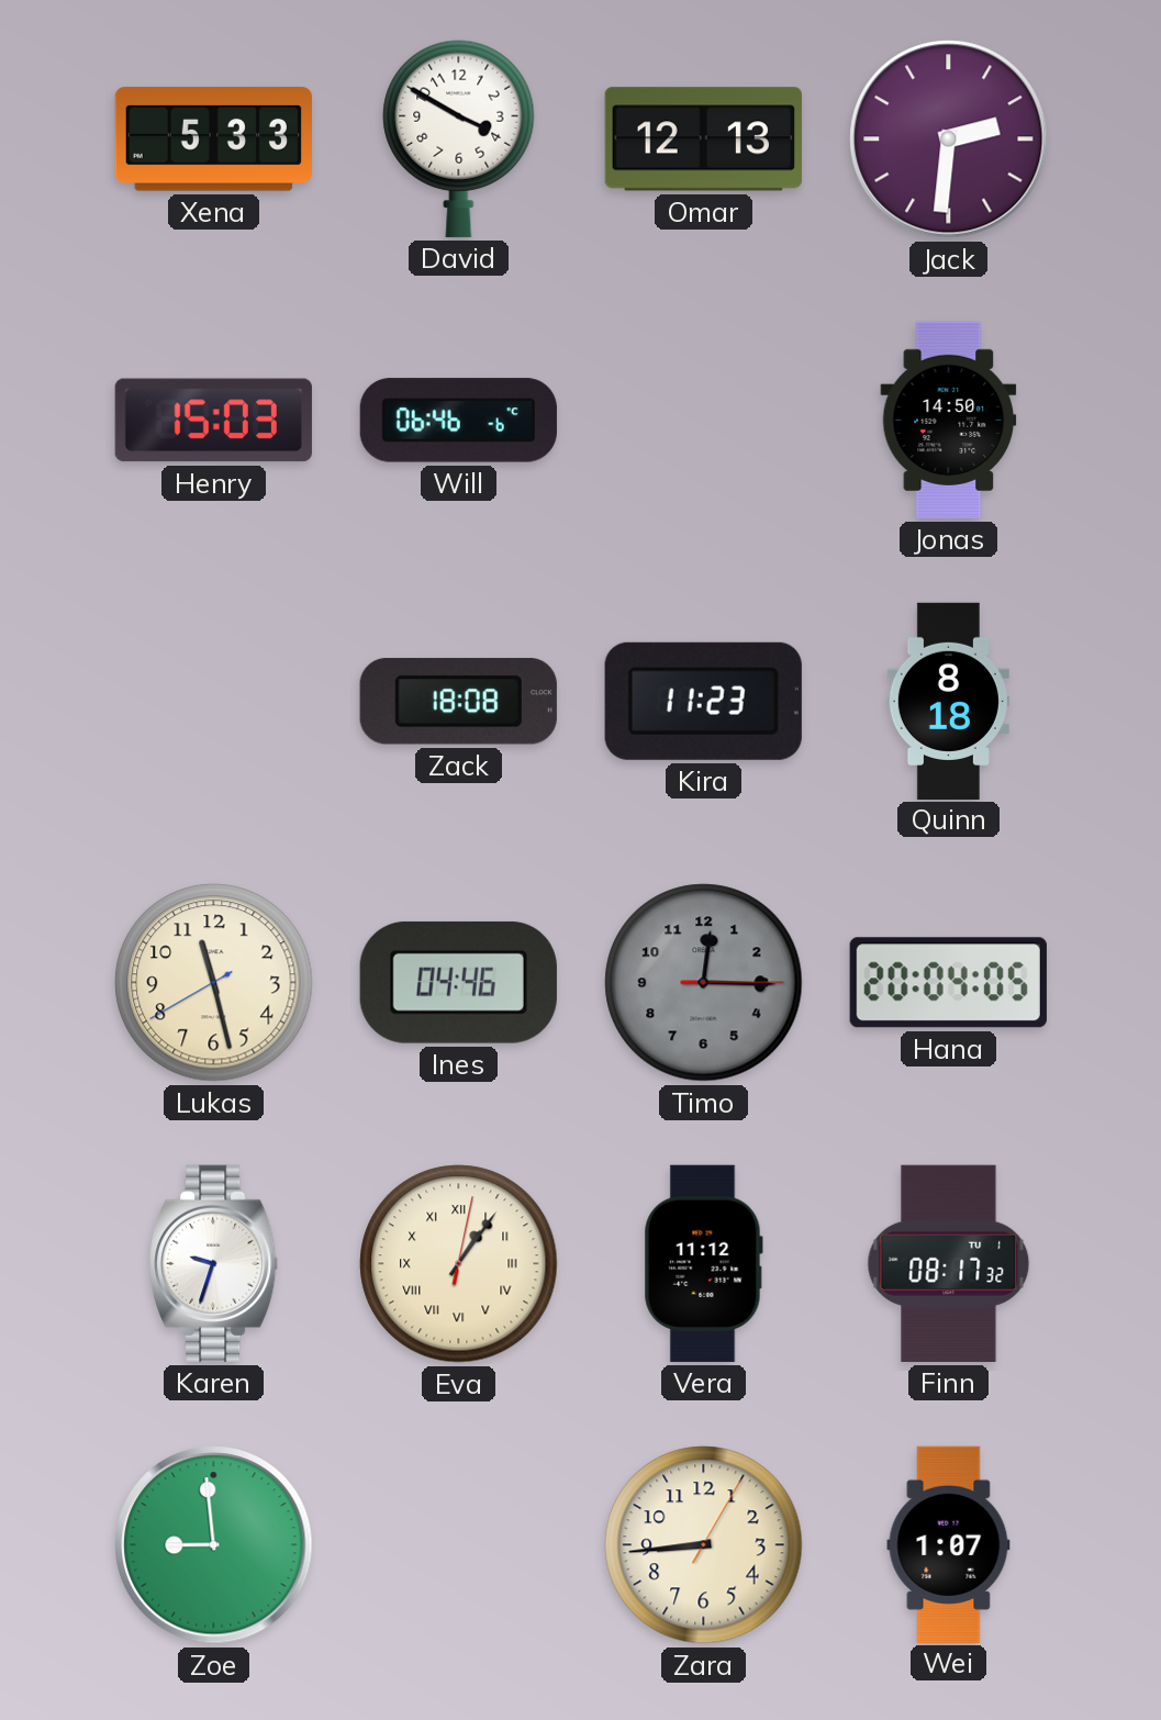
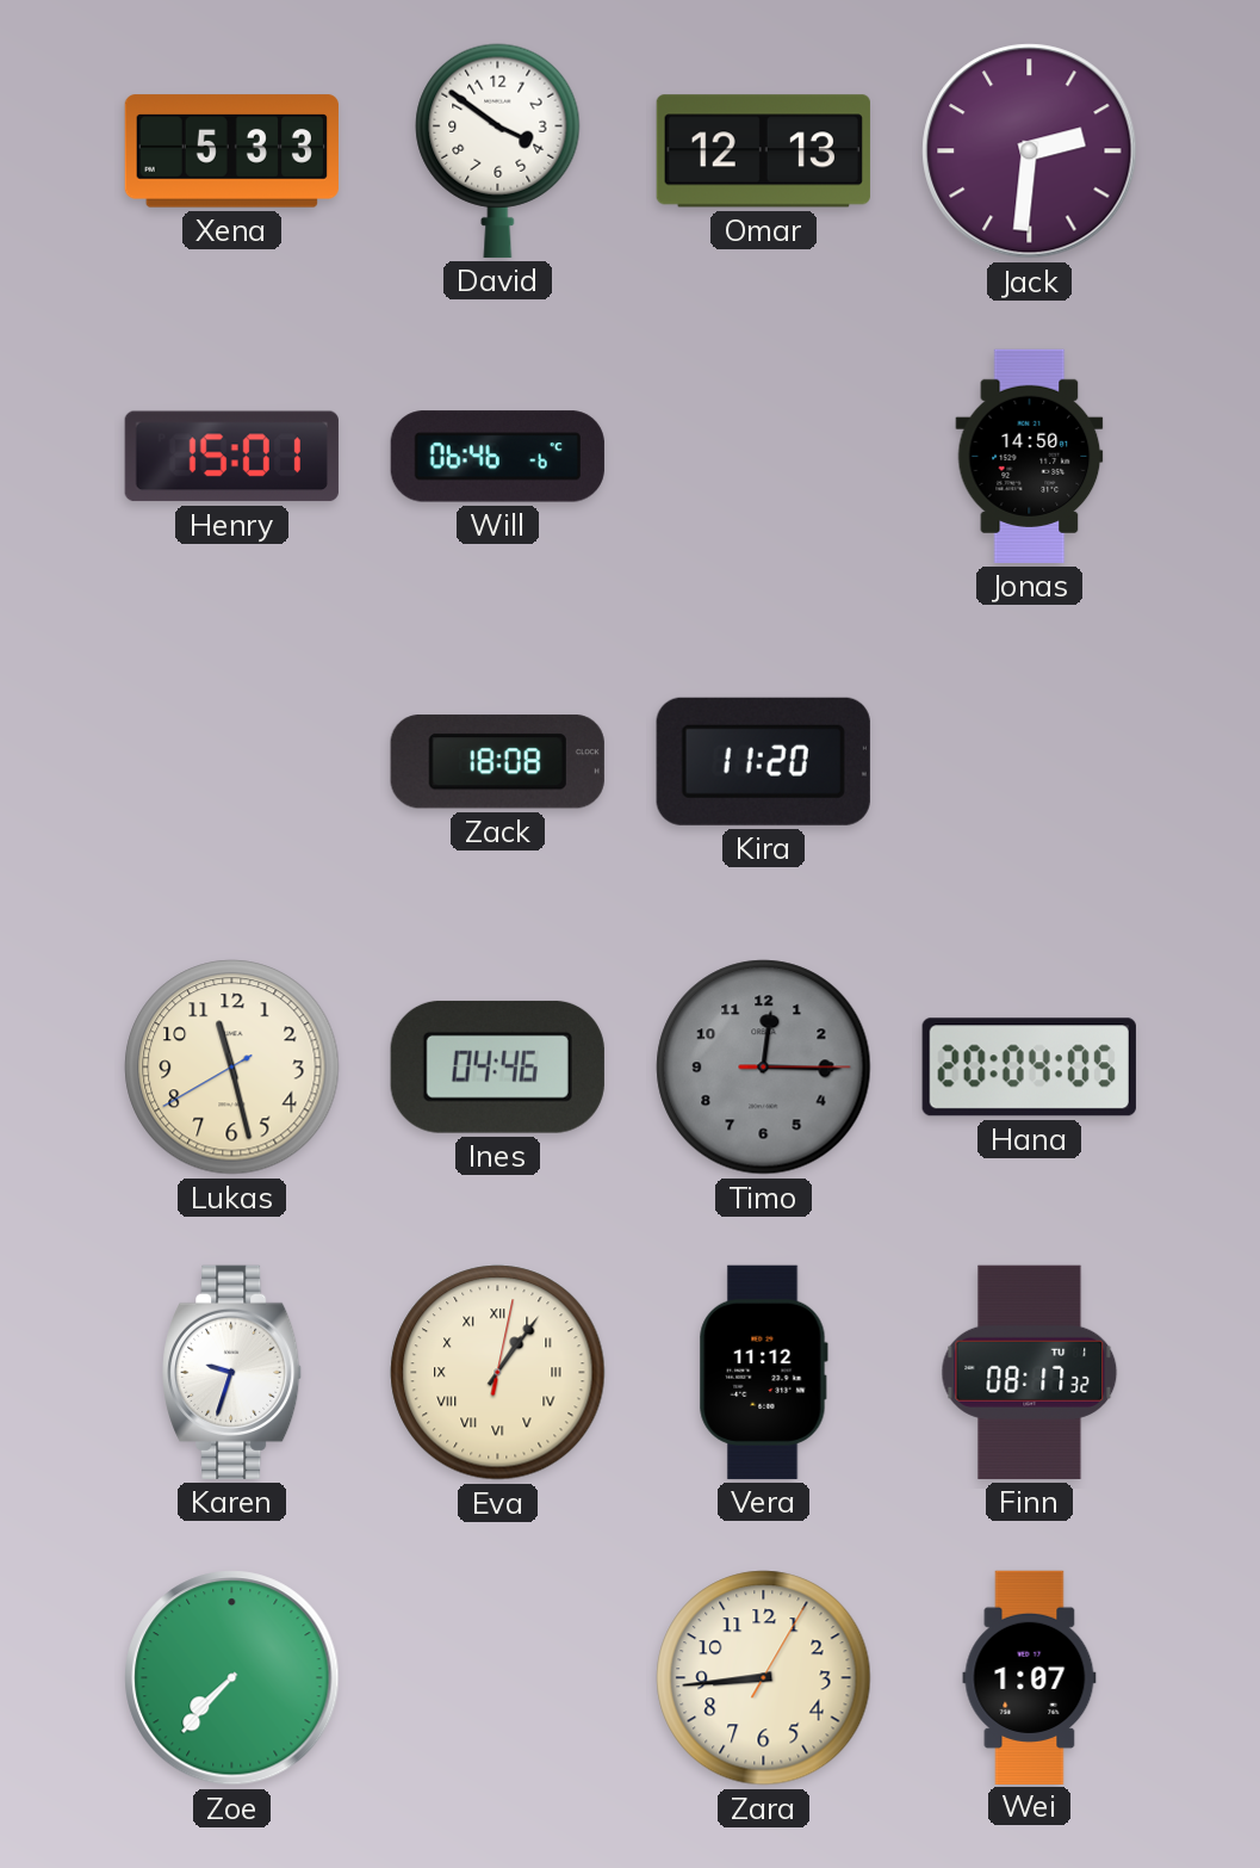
David: 3:50 -> 3:51 (498, 150)
Henry: 15:03 -> 15:01 (231, 457)
Kira: 11:23 -> 11:20 (763, 761)
Quinn: 8:18 -> none (948, 701)
Zoe: 8:59 -> 7:37 (232, 1678)
